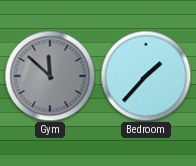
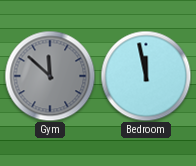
Bedroom: 1:37 -> 11:58 (146, 76)
